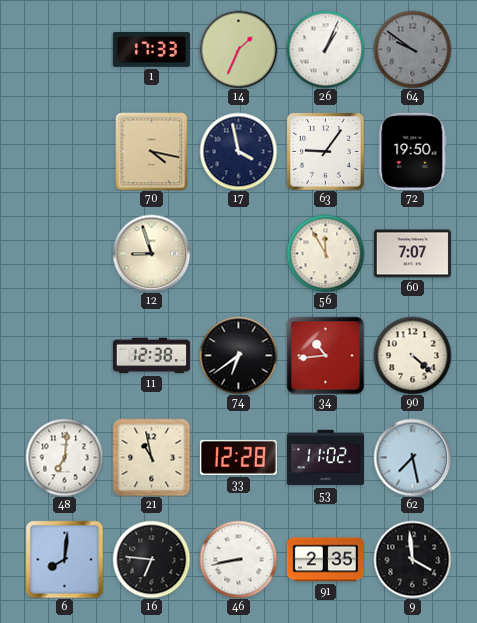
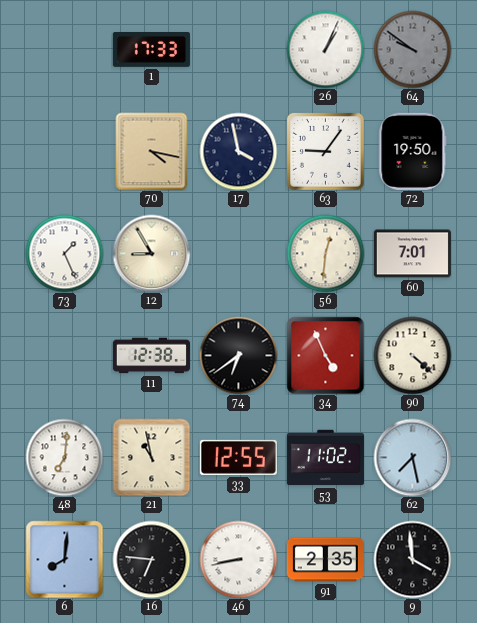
14: 1:34 -> none (238, 49)
73: none -> 1:26 (64, 253)
12: 8:57 -> 8:55 (151, 253)
56: 11:55 -> 12:31 (325, 253)
60: 7:07 -> 7:01 (412, 254)
34: 10:44 -> 4:56 (325, 355)
33: 12:28 -> 12:55 (238, 457)
